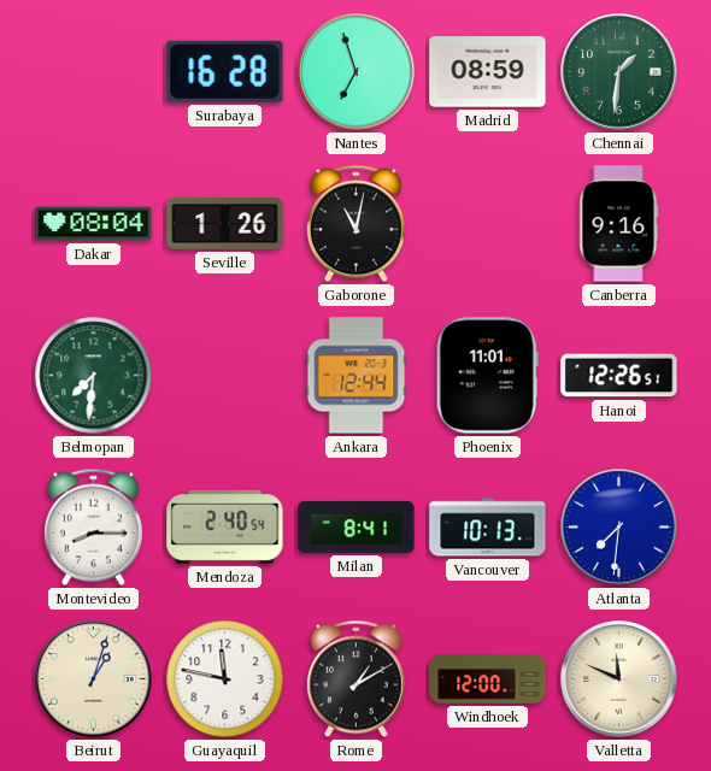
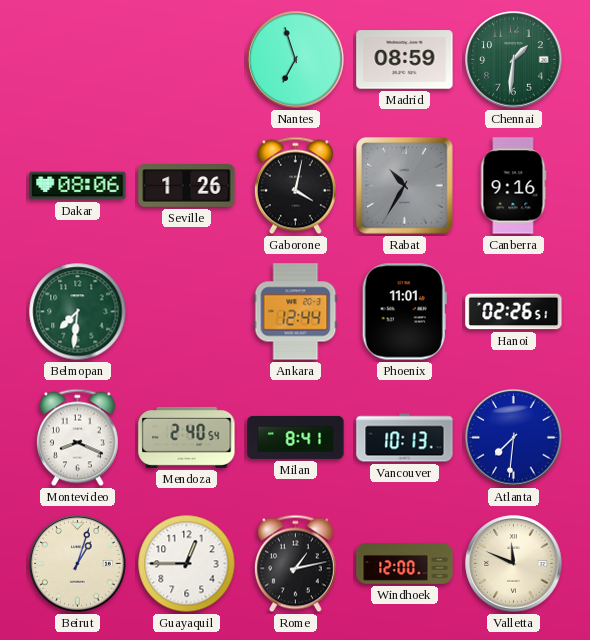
Surabaya: 16:28 -> none (225, 71)
Dakar: 08:04 -> 08:06 (78, 186)
Gaborone: 11:02 -> 4:02 (295, 186)
Rabat: none -> 10:35 (405, 186)
Hanoi: 12:26 -> 02:26 (514, 312)
Montevideo: 8:15 -> 8:19 (77, 438)
Guayaquil: 11:47 -> 12:45 (187, 564)
Rome: 1:10 -> 1:13 (295, 564)
